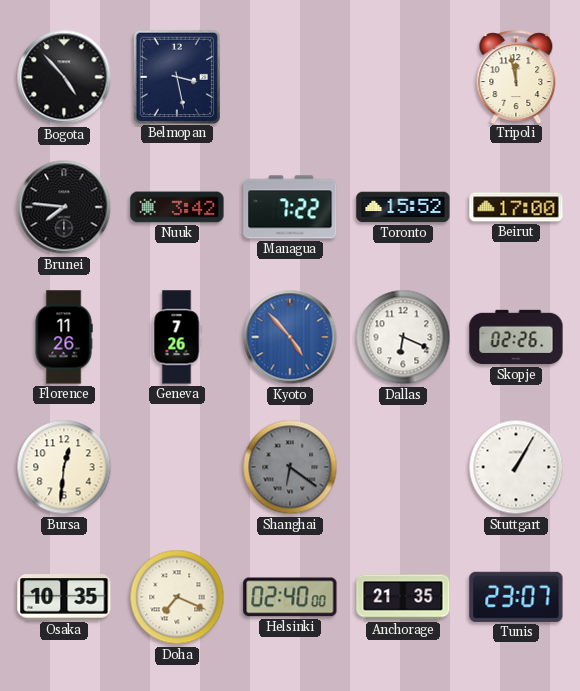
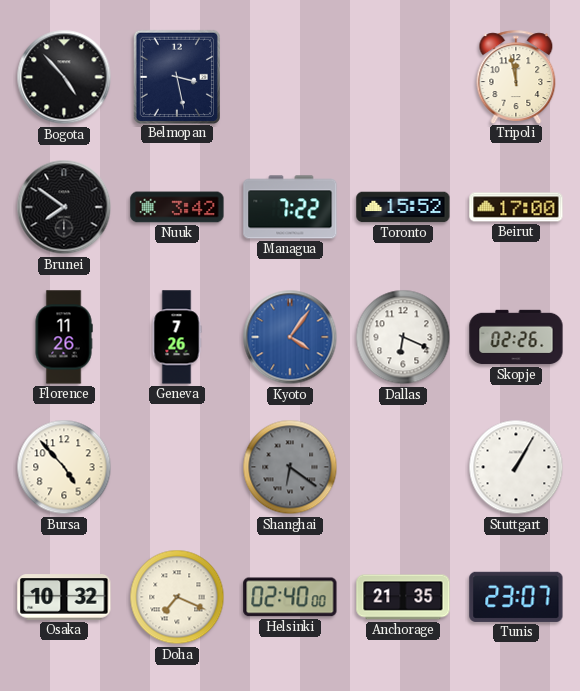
Brunei: 7:46 -> 7:51 (64, 207)
Kyoto: 4:53 -> 4:06 (290, 337)
Bursa: 12:31 -> 4:53 (64, 467)
Osaka: 10:35 -> 10:32 (64, 597)
